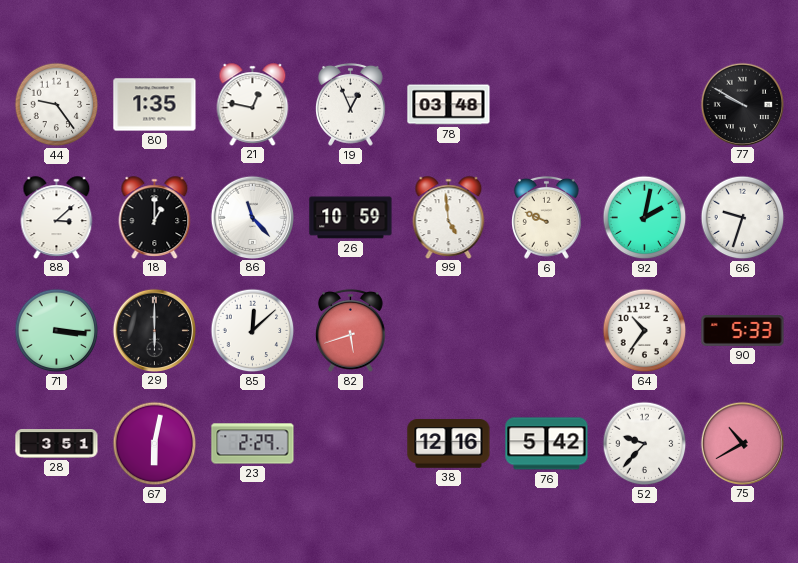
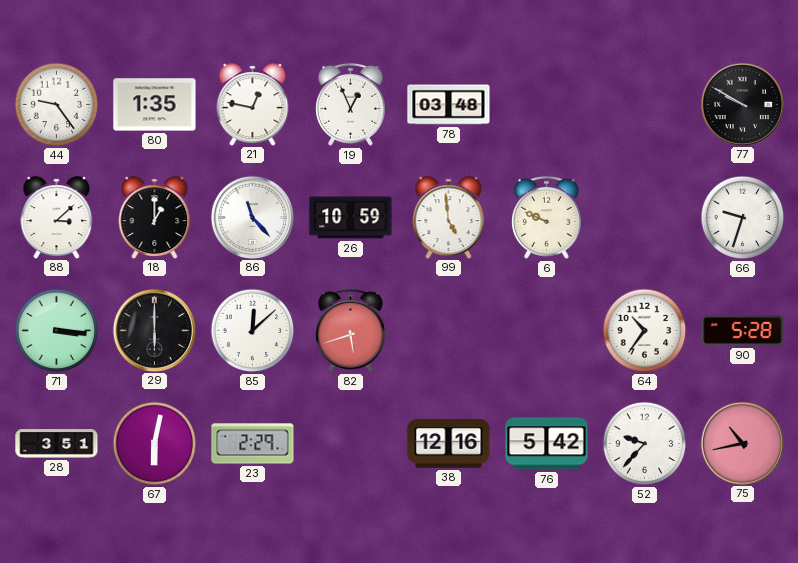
92: 2:02 -> none (645, 218)
90: 5:33 -> 5:28 (743, 331)
75: 10:40 -> 10:43 (742, 443)
